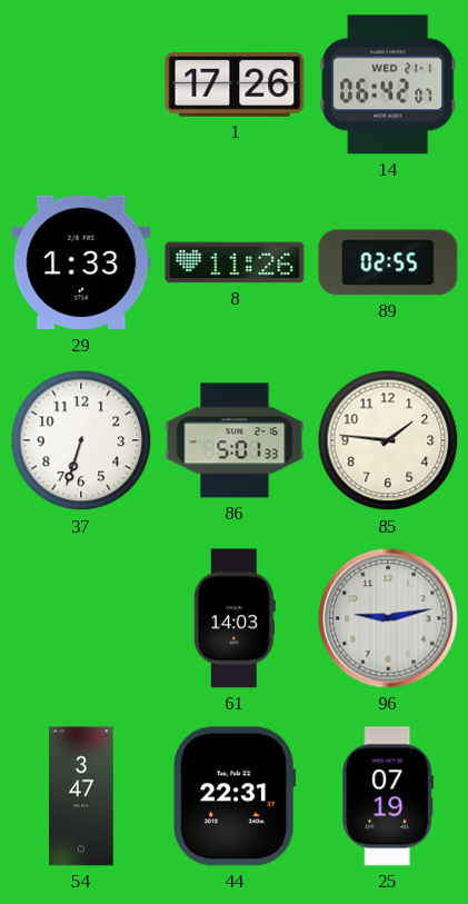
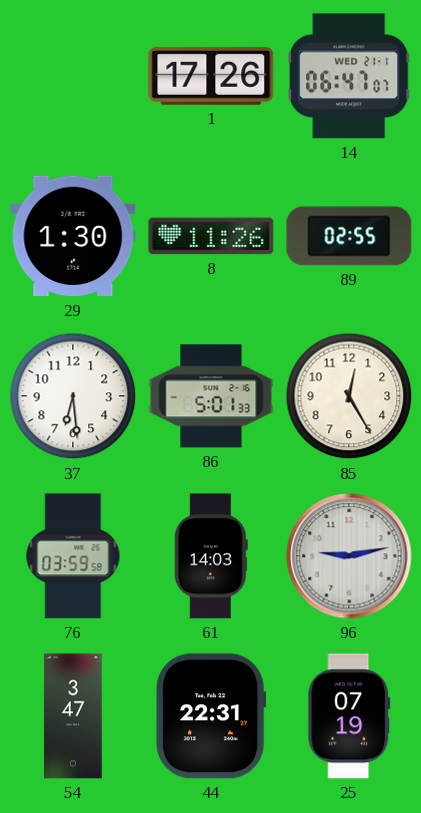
14: 06:42 -> 06:47 (349, 76)
29: 1:33 -> 1:30 (73, 236)
37: 6:33 -> 6:29 (73, 396)
85: 1:46 -> 12:25 (349, 396)
76: none -> 03:59 (73, 556)
